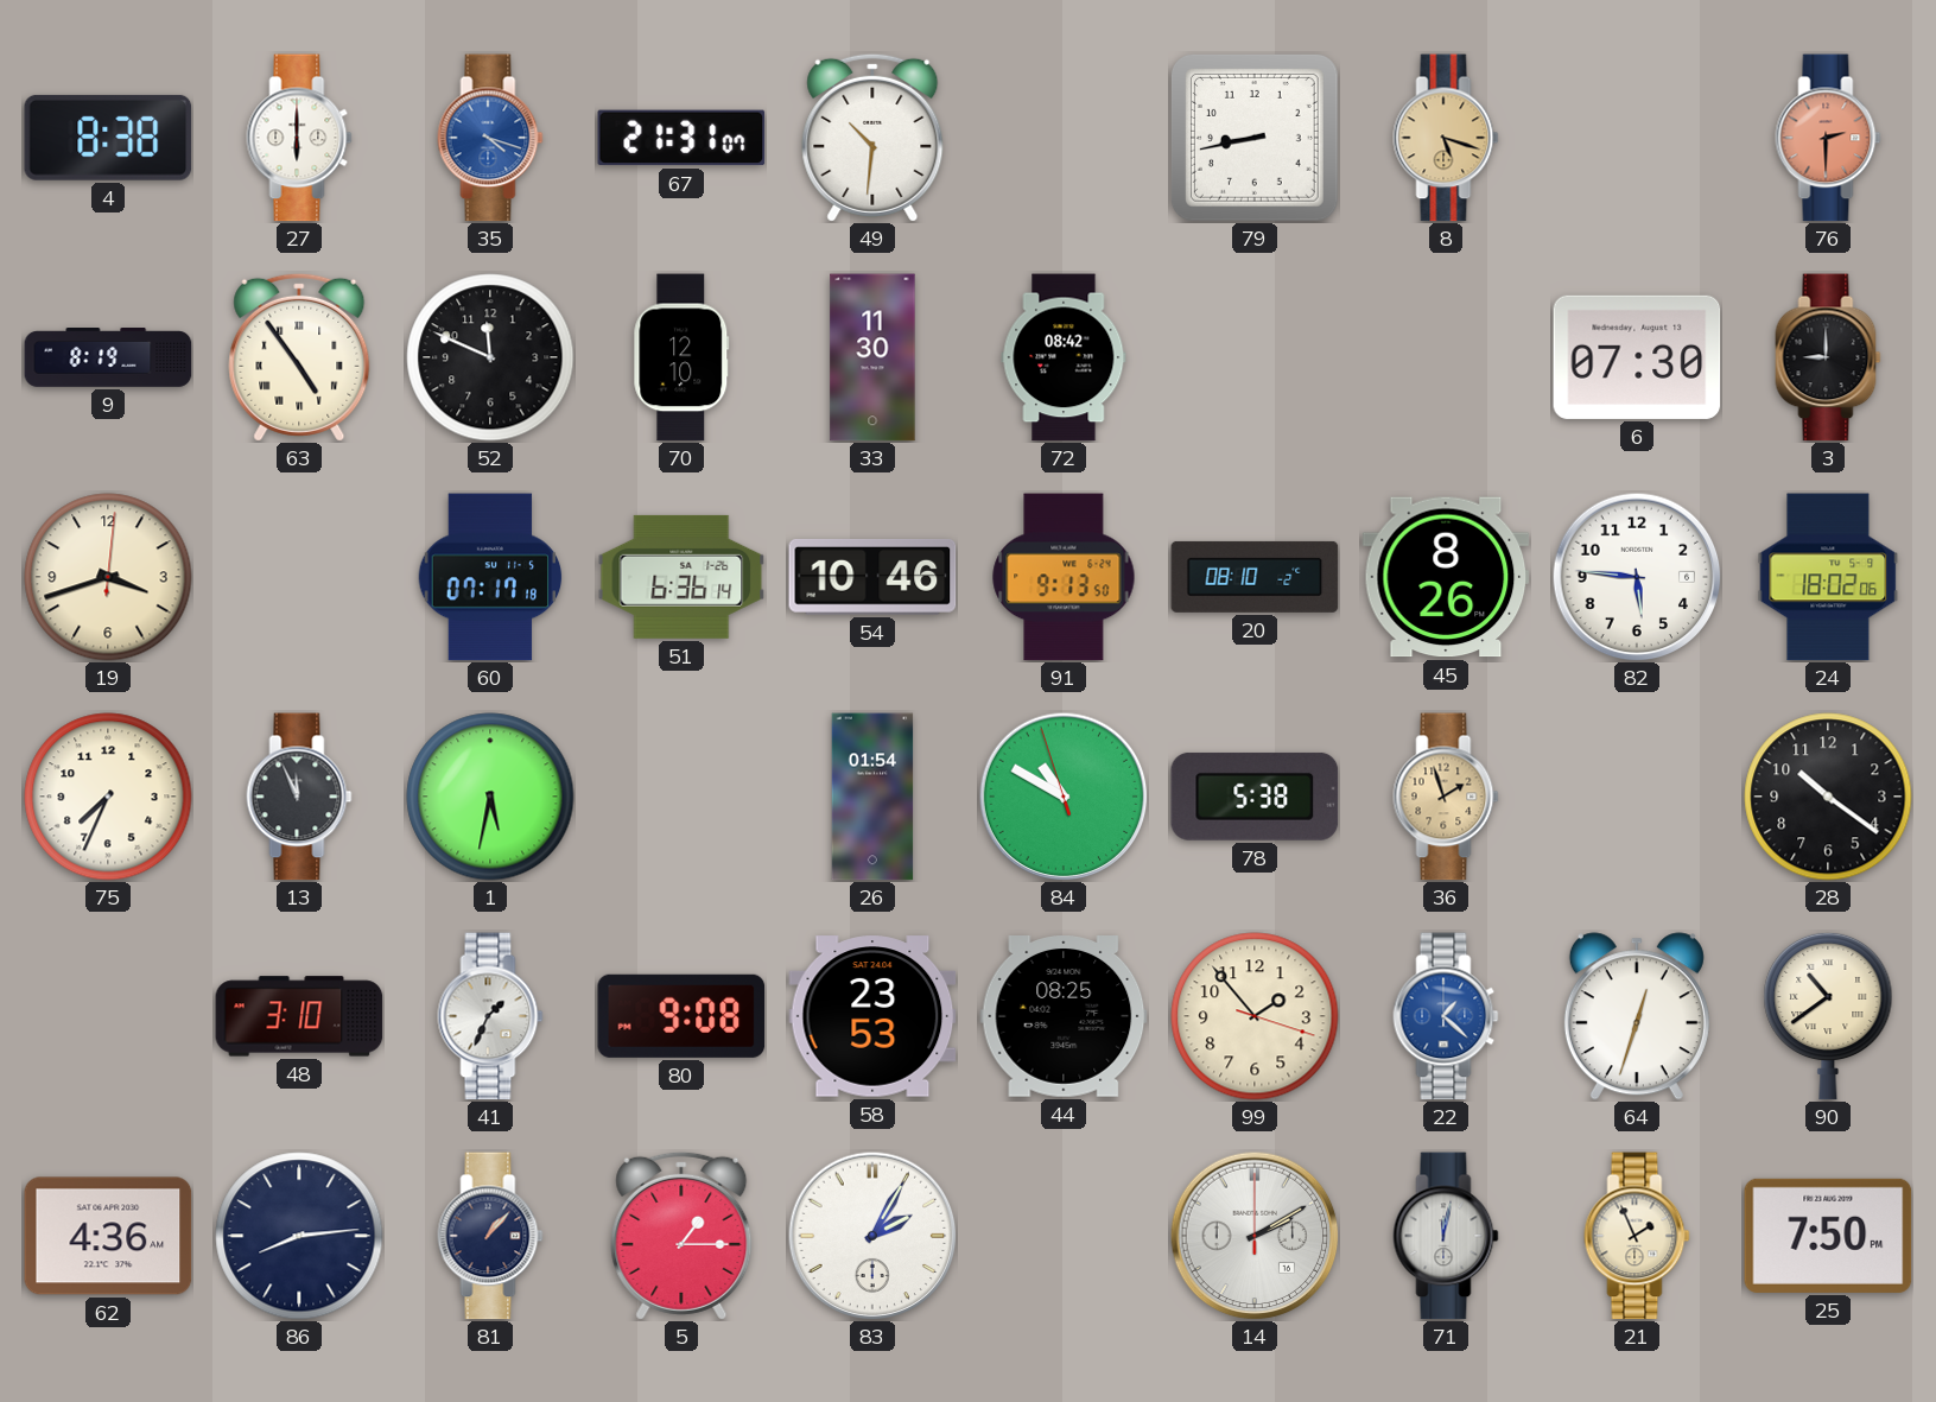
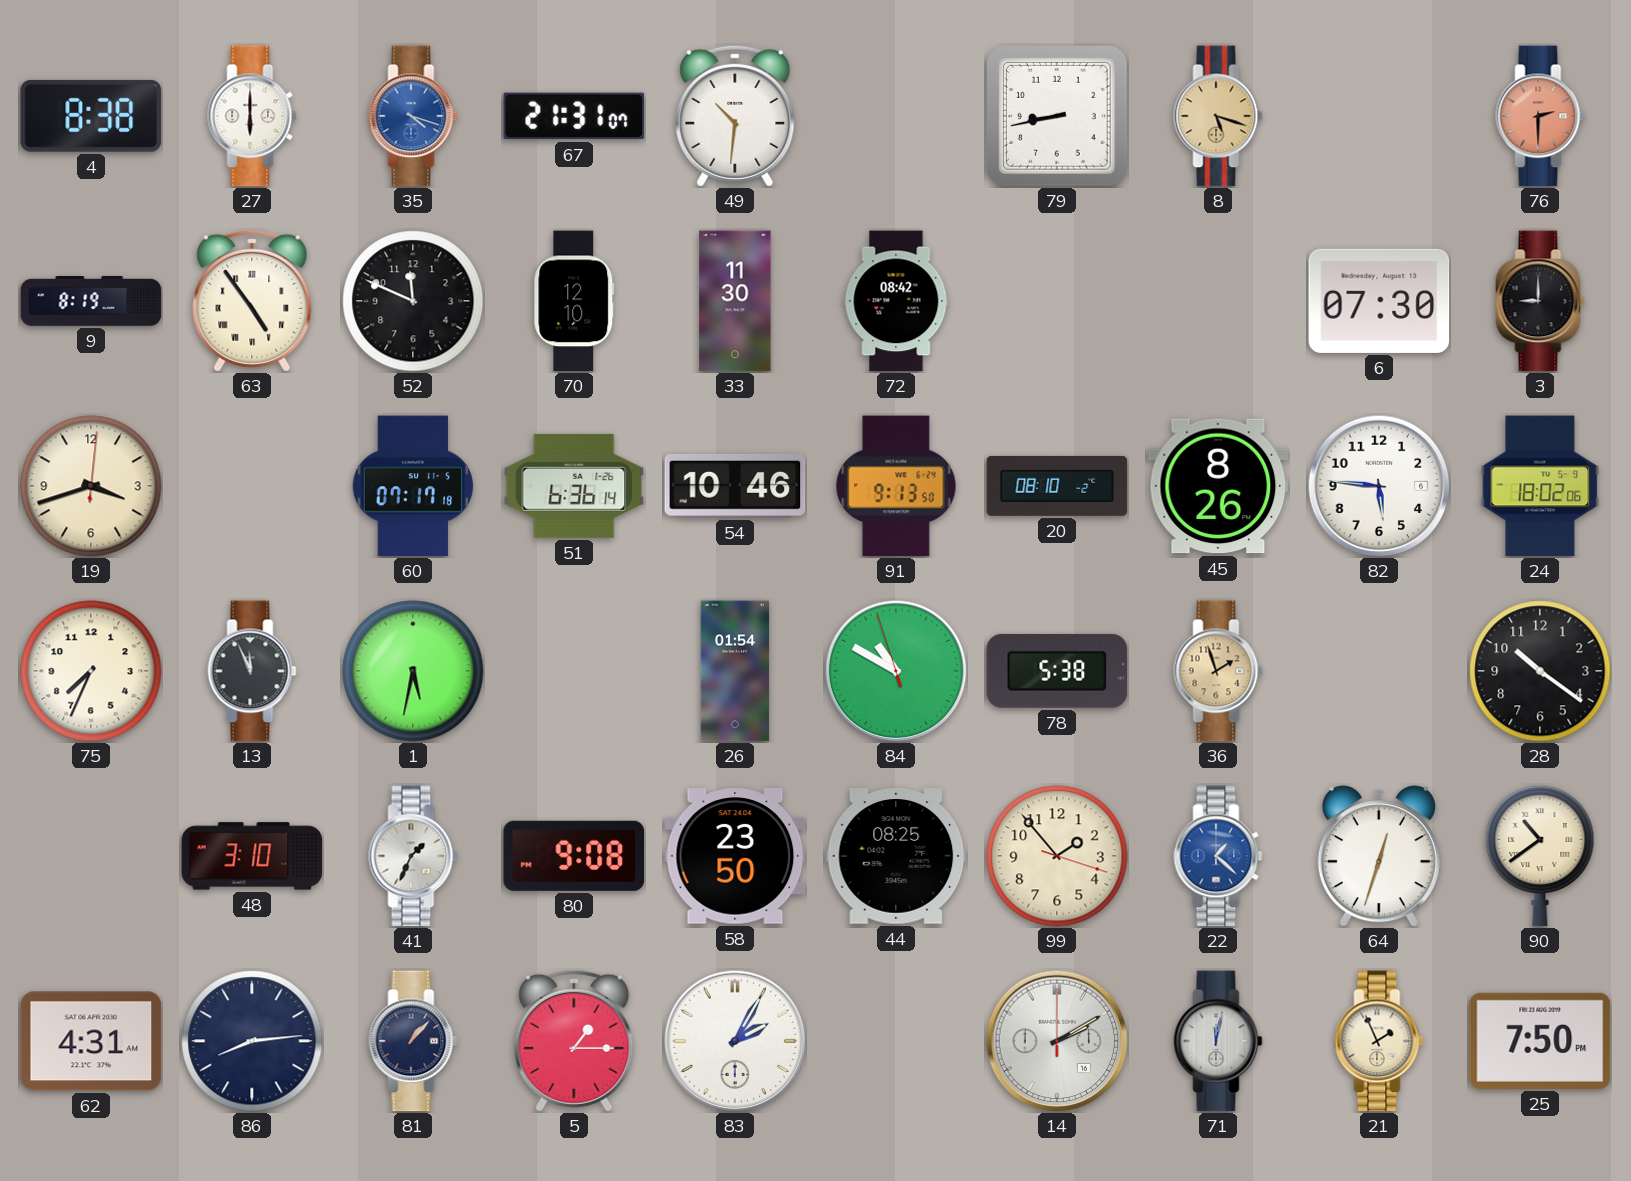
58: 23:53 -> 23:50 (735, 856)
62: 4:36 -> 4:31 (91, 1041)
